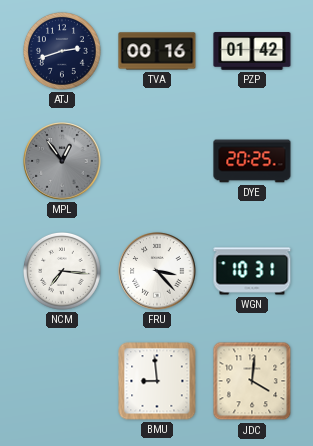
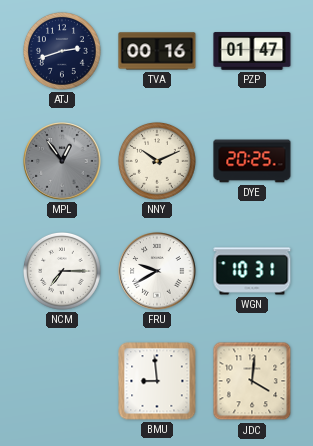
PZP: 01:42 -> 01:47 (252, 51)
NNY: none -> 10:11 (158, 162)
NCM: 7:16 -> 7:15 (63, 272)
FRU: 3:23 -> 9:40 (157, 271)
